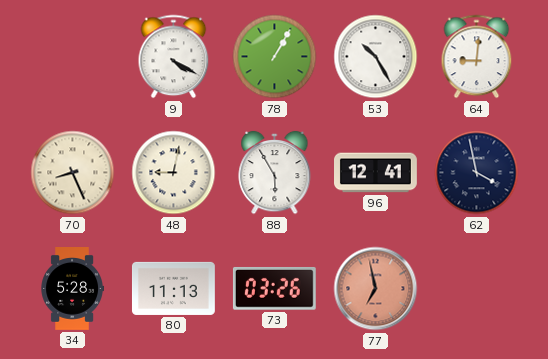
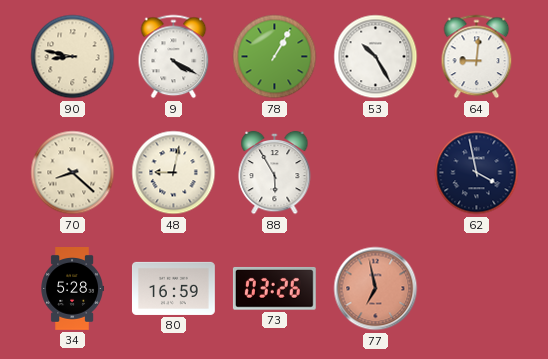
90: none -> 8:47 (73, 57)
70: 8:26 -> 8:22 (73, 173)
96: 12:41 -> none (376, 173)
80: 11:13 -> 16:59 (173, 288)
